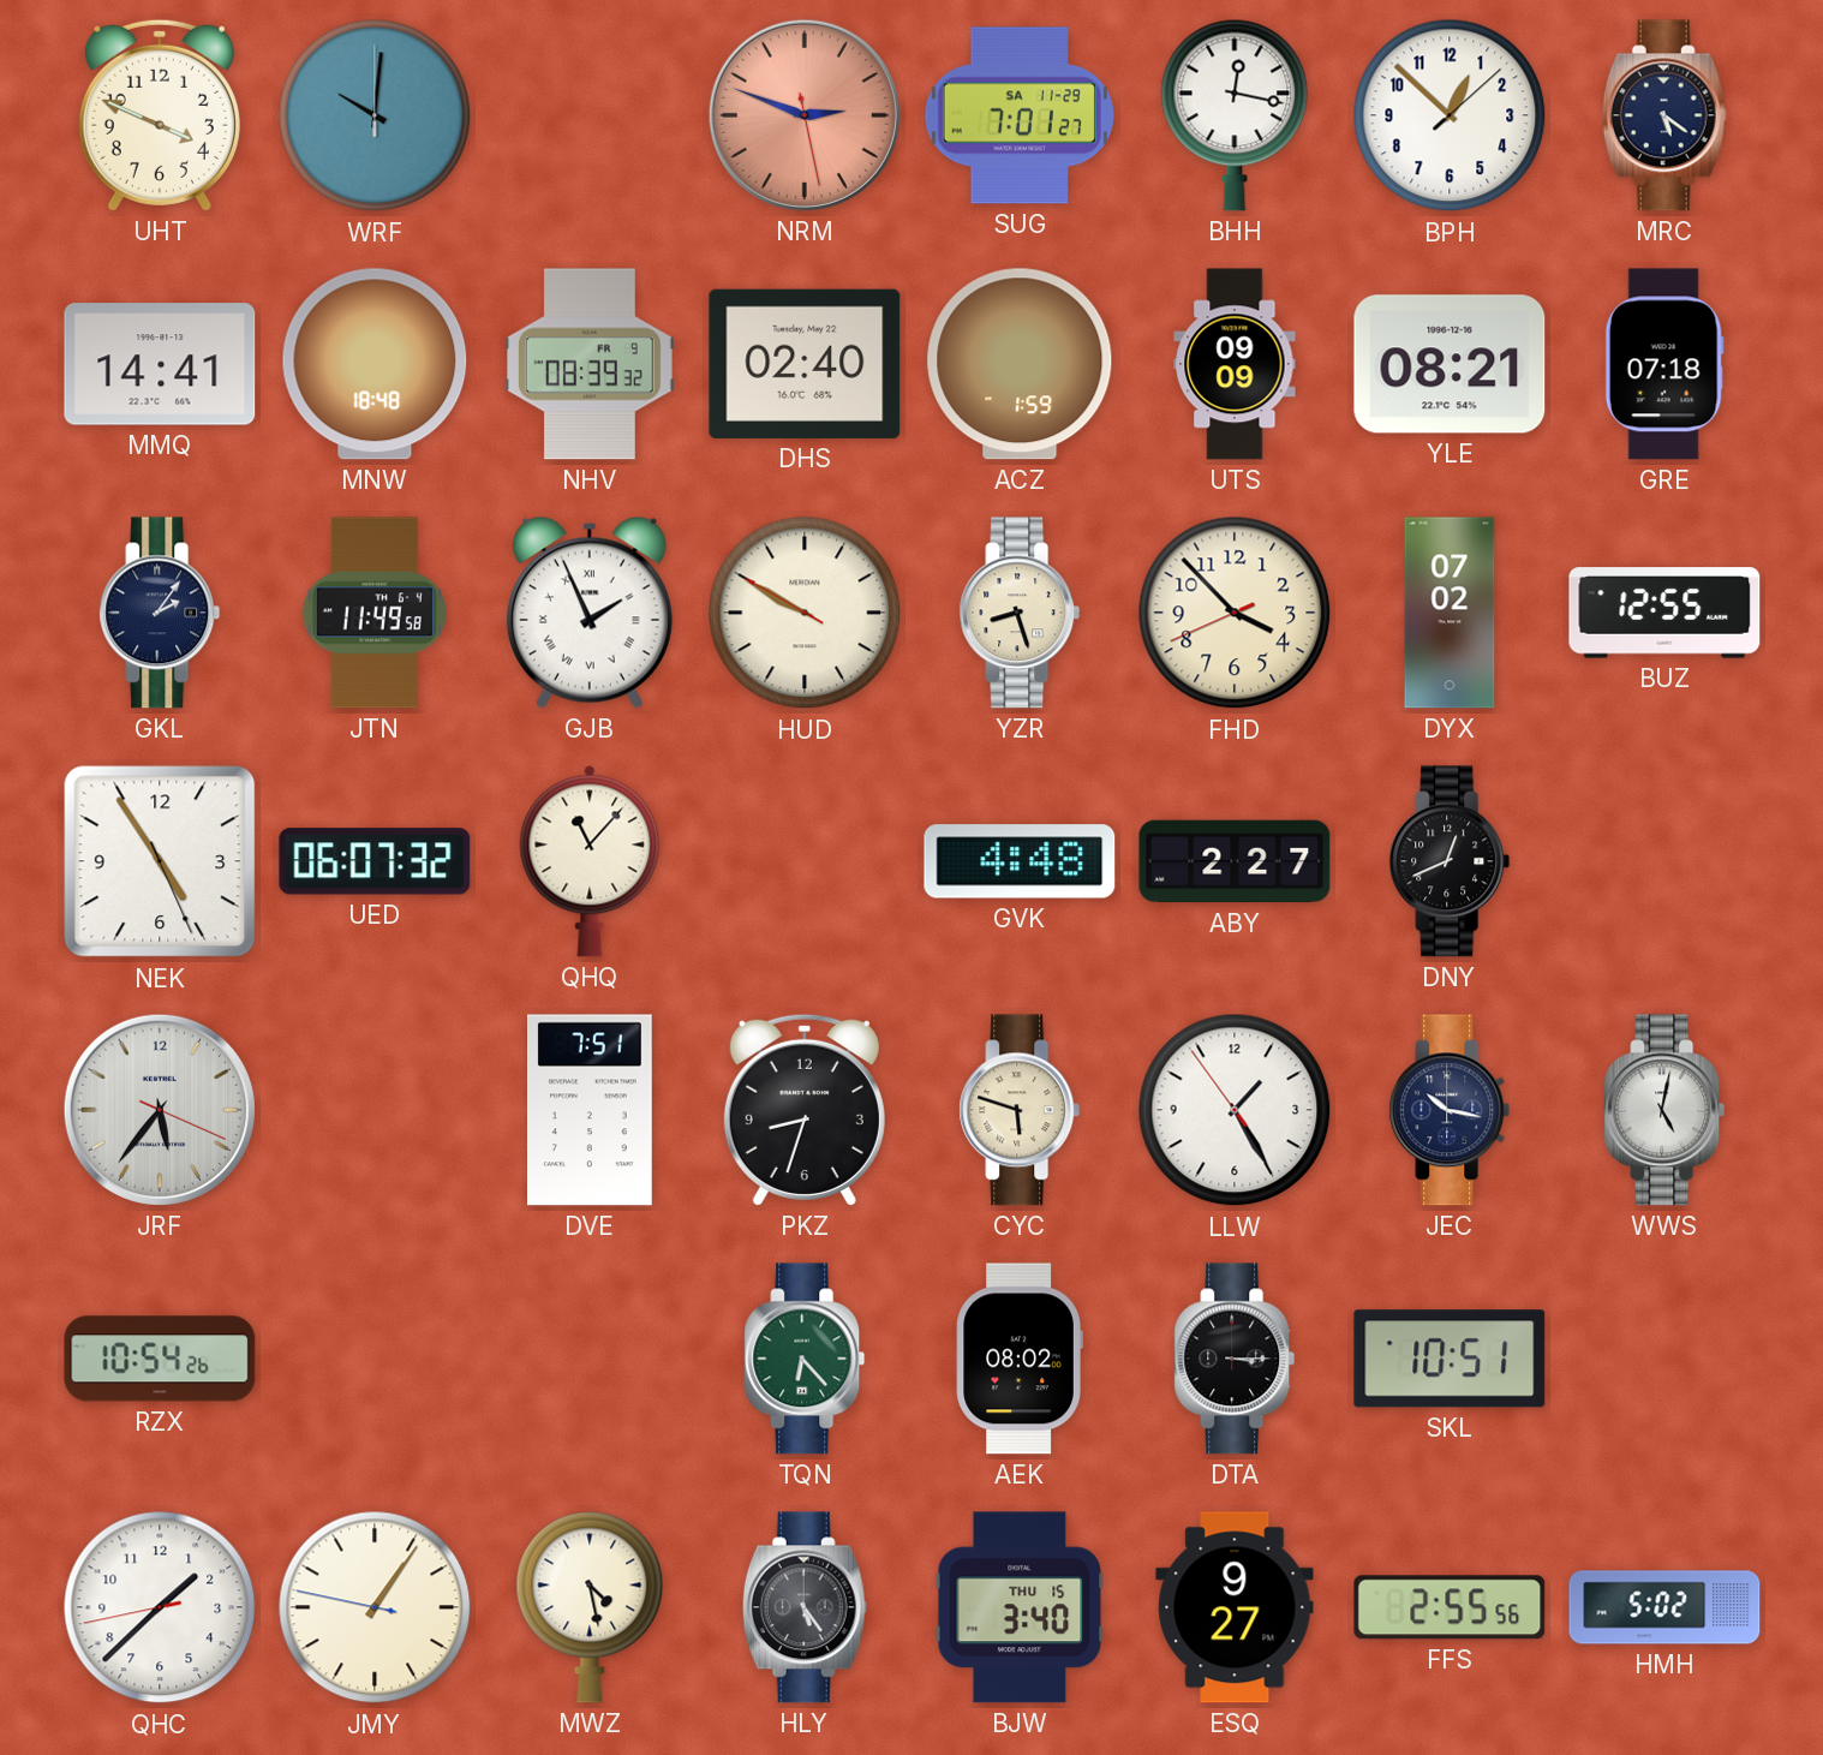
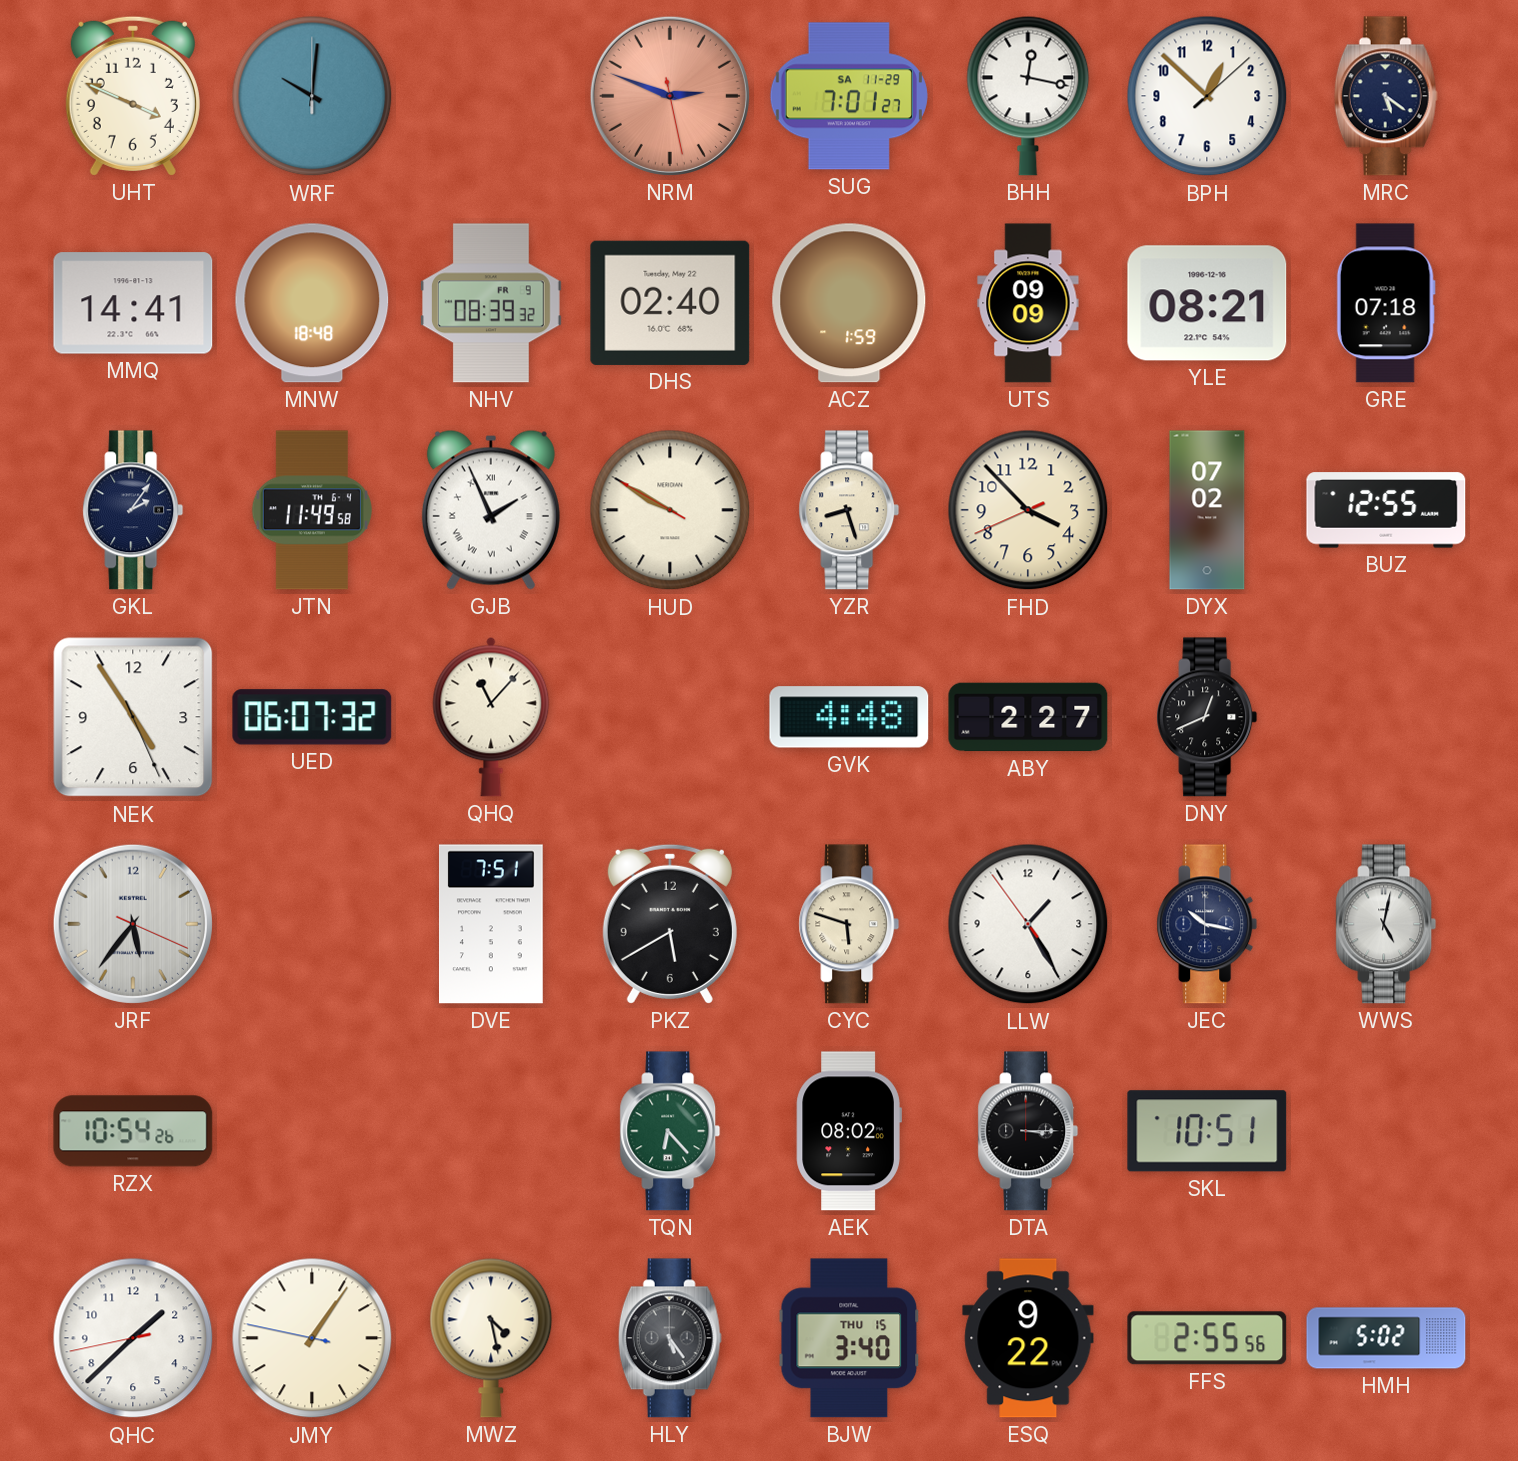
PKZ: 8:33 -> 5:40 (670, 924)
ESQ: 9:27 -> 9:22 (1028, 1338)
